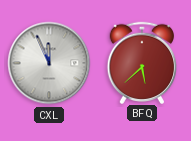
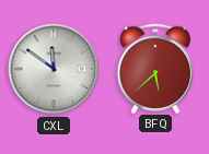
CXL: 11:56 -> 11:51 (54, 69)
